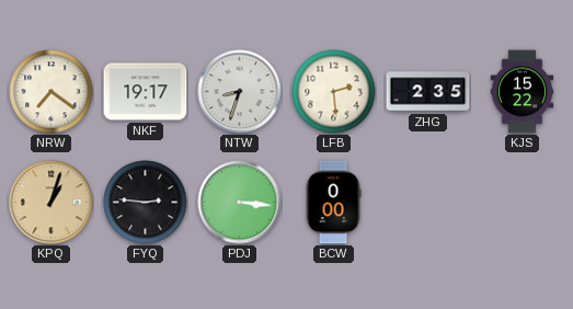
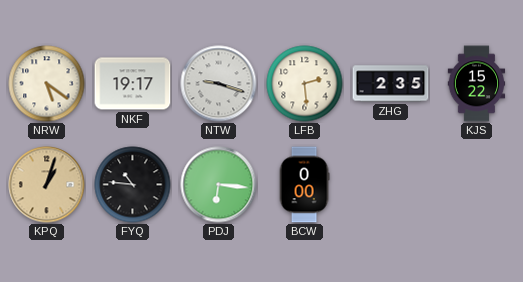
NRW: 7:21 -> 5:21 (47, 84)
NTW: 8:33 -> 9:18 (219, 84)
FYQ: 2:46 -> 10:46 (133, 185)
PDJ: 3:16 -> 6:16 (219, 185)
